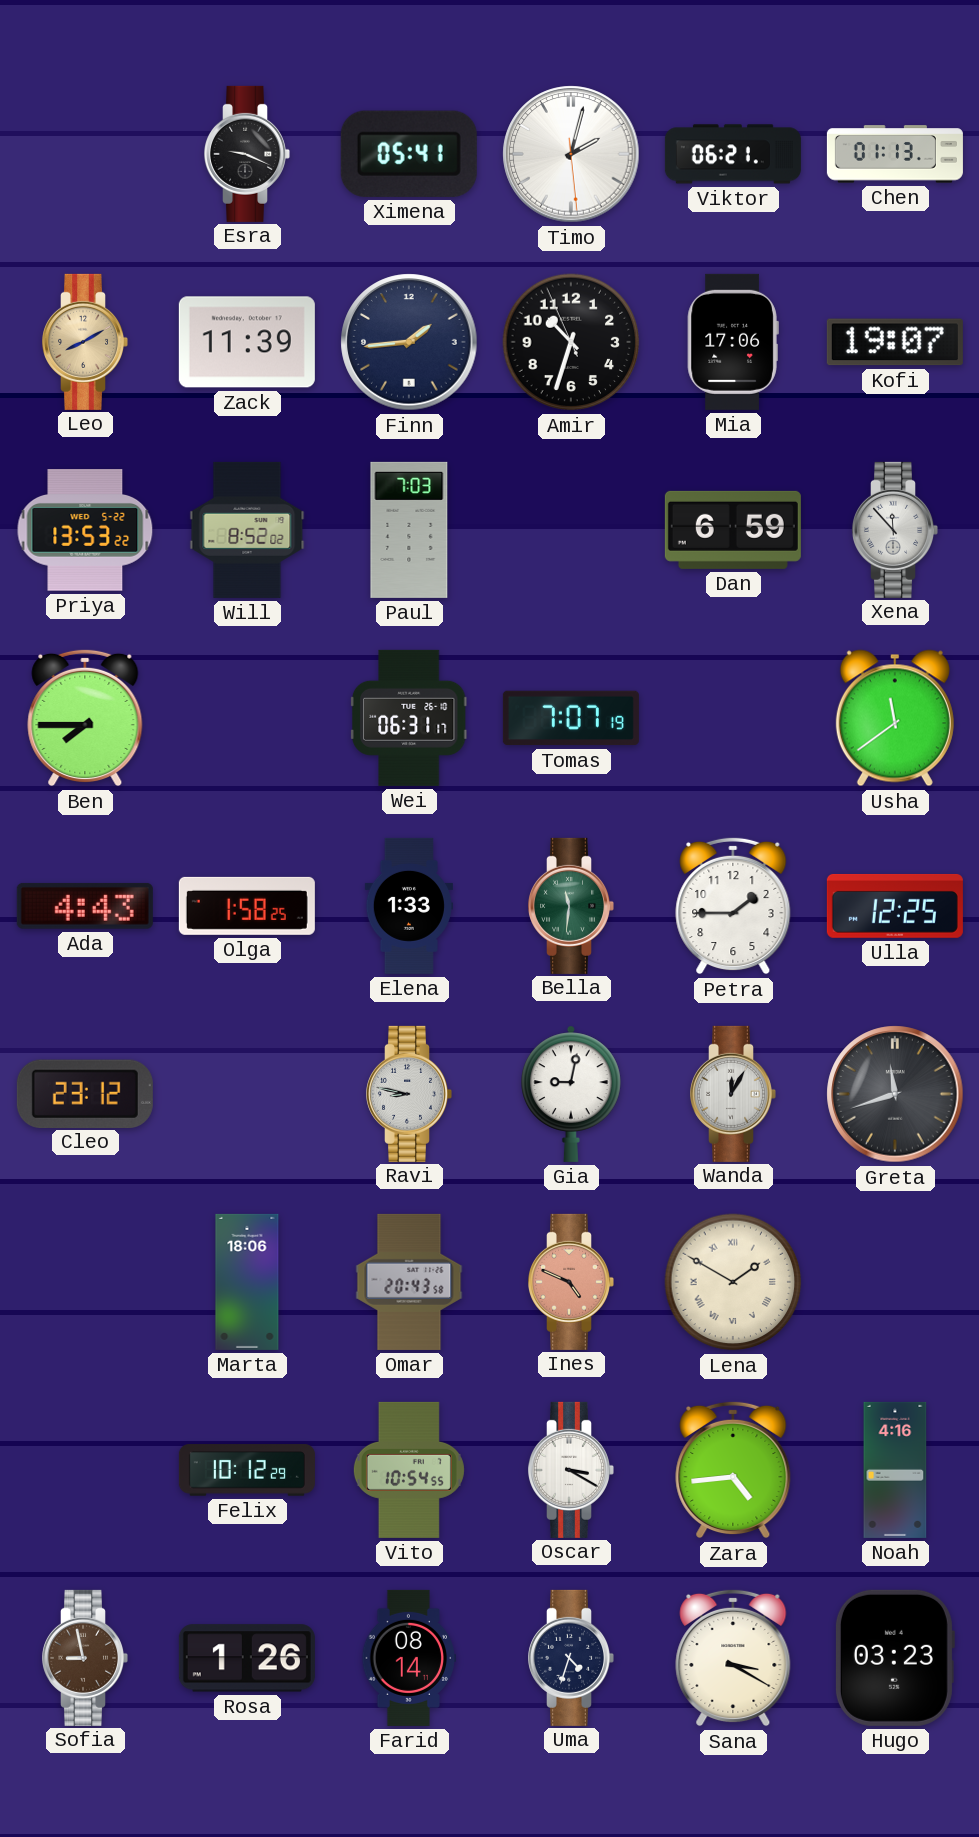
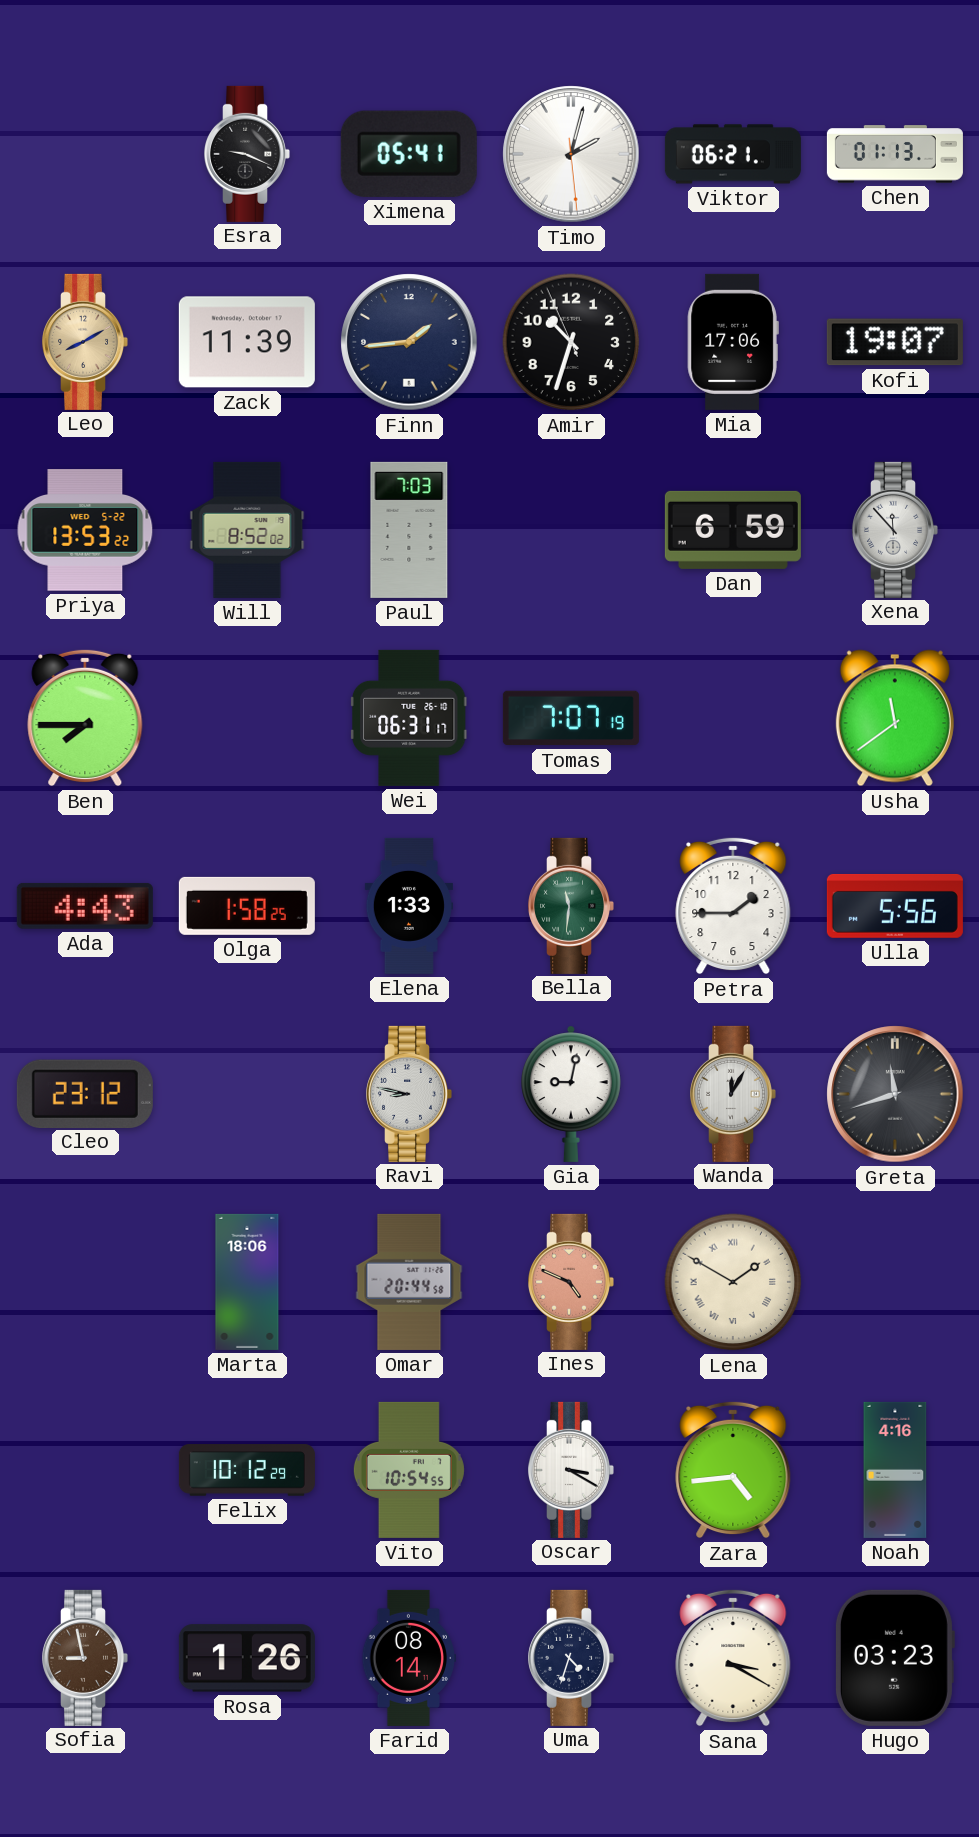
Ulla: 12:25 -> 5:56 (895, 906)
Omar: 20:43 -> 20:44 (409, 1282)
